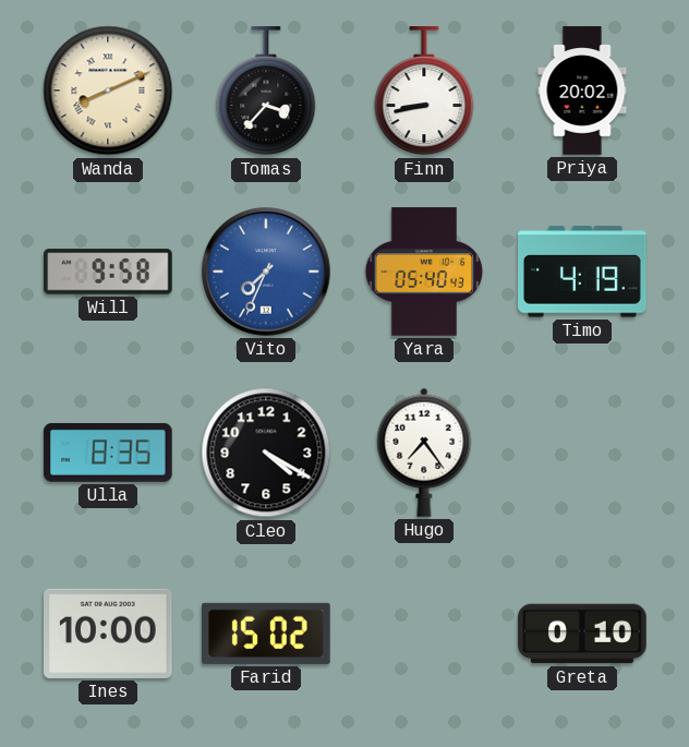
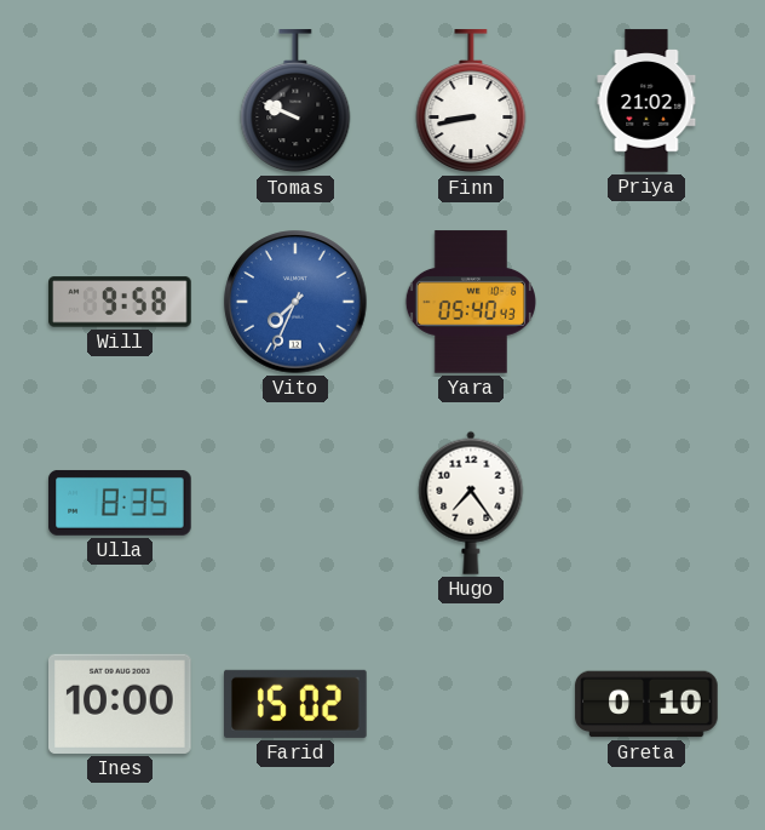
Wanda: 8:11 -> none (108, 91)
Tomas: 3:37 -> 9:49 (295, 102)
Priya: 20:02 -> 21:02 (646, 101)
Timo: 4:19 -> none (583, 272)
Cleo: 4:20 -> none (266, 453)
